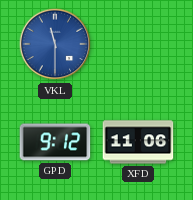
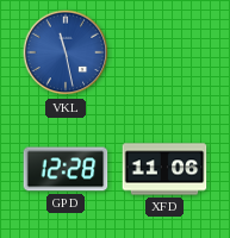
VKL: 11:30 -> 11:28 (66, 52)
GPD: 9:12 -> 12:28 (66, 169)
